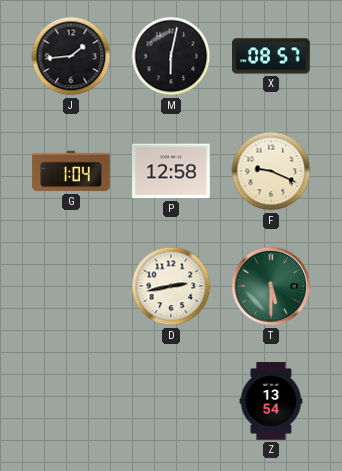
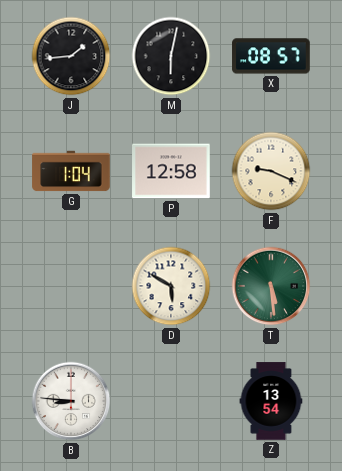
D: 2:43 -> 5:50 (171, 286)
T: 5:30 -> 5:29 (271, 286)
B: none -> 8:46 (71, 401)
